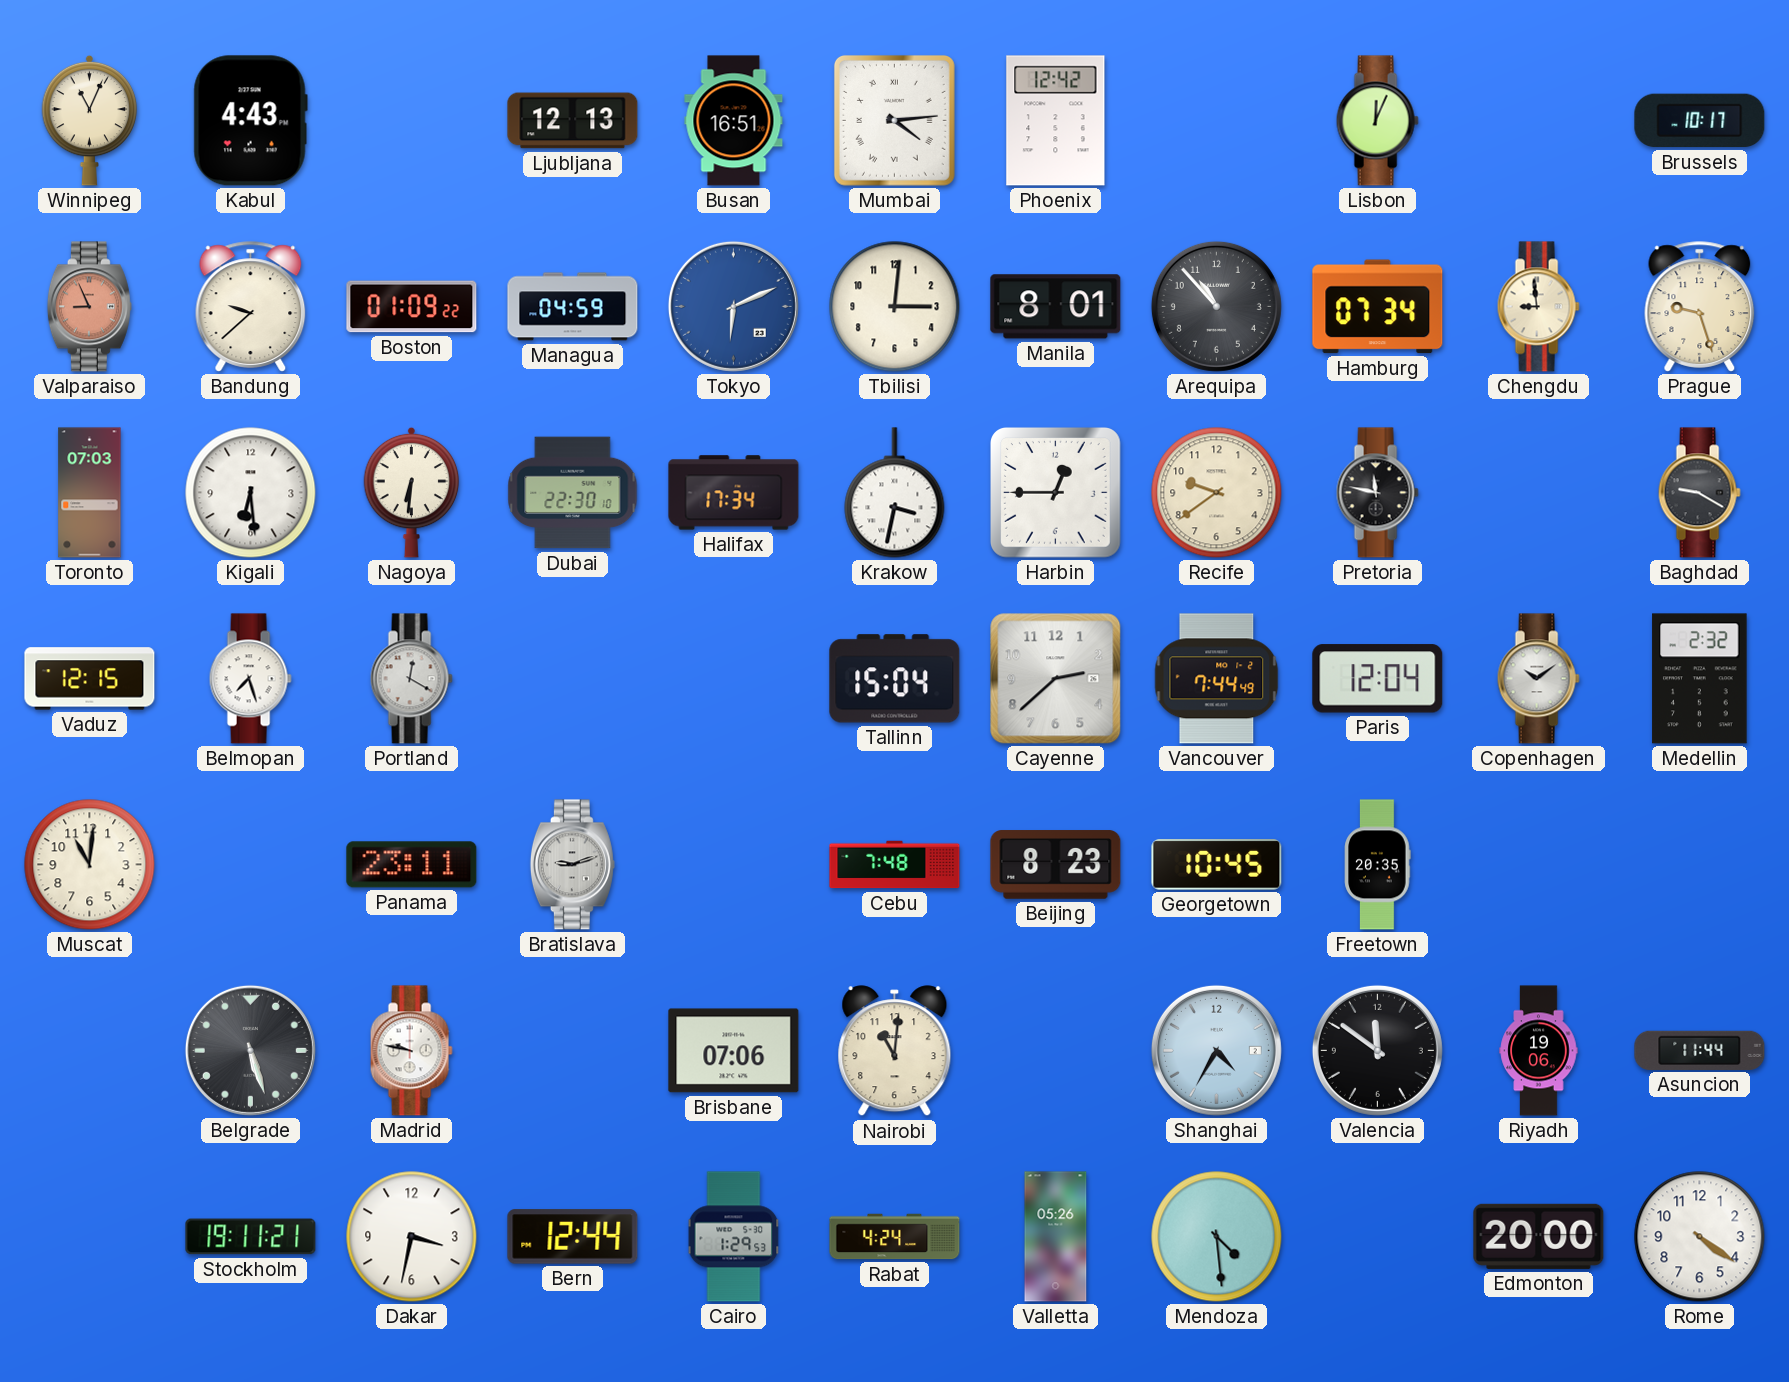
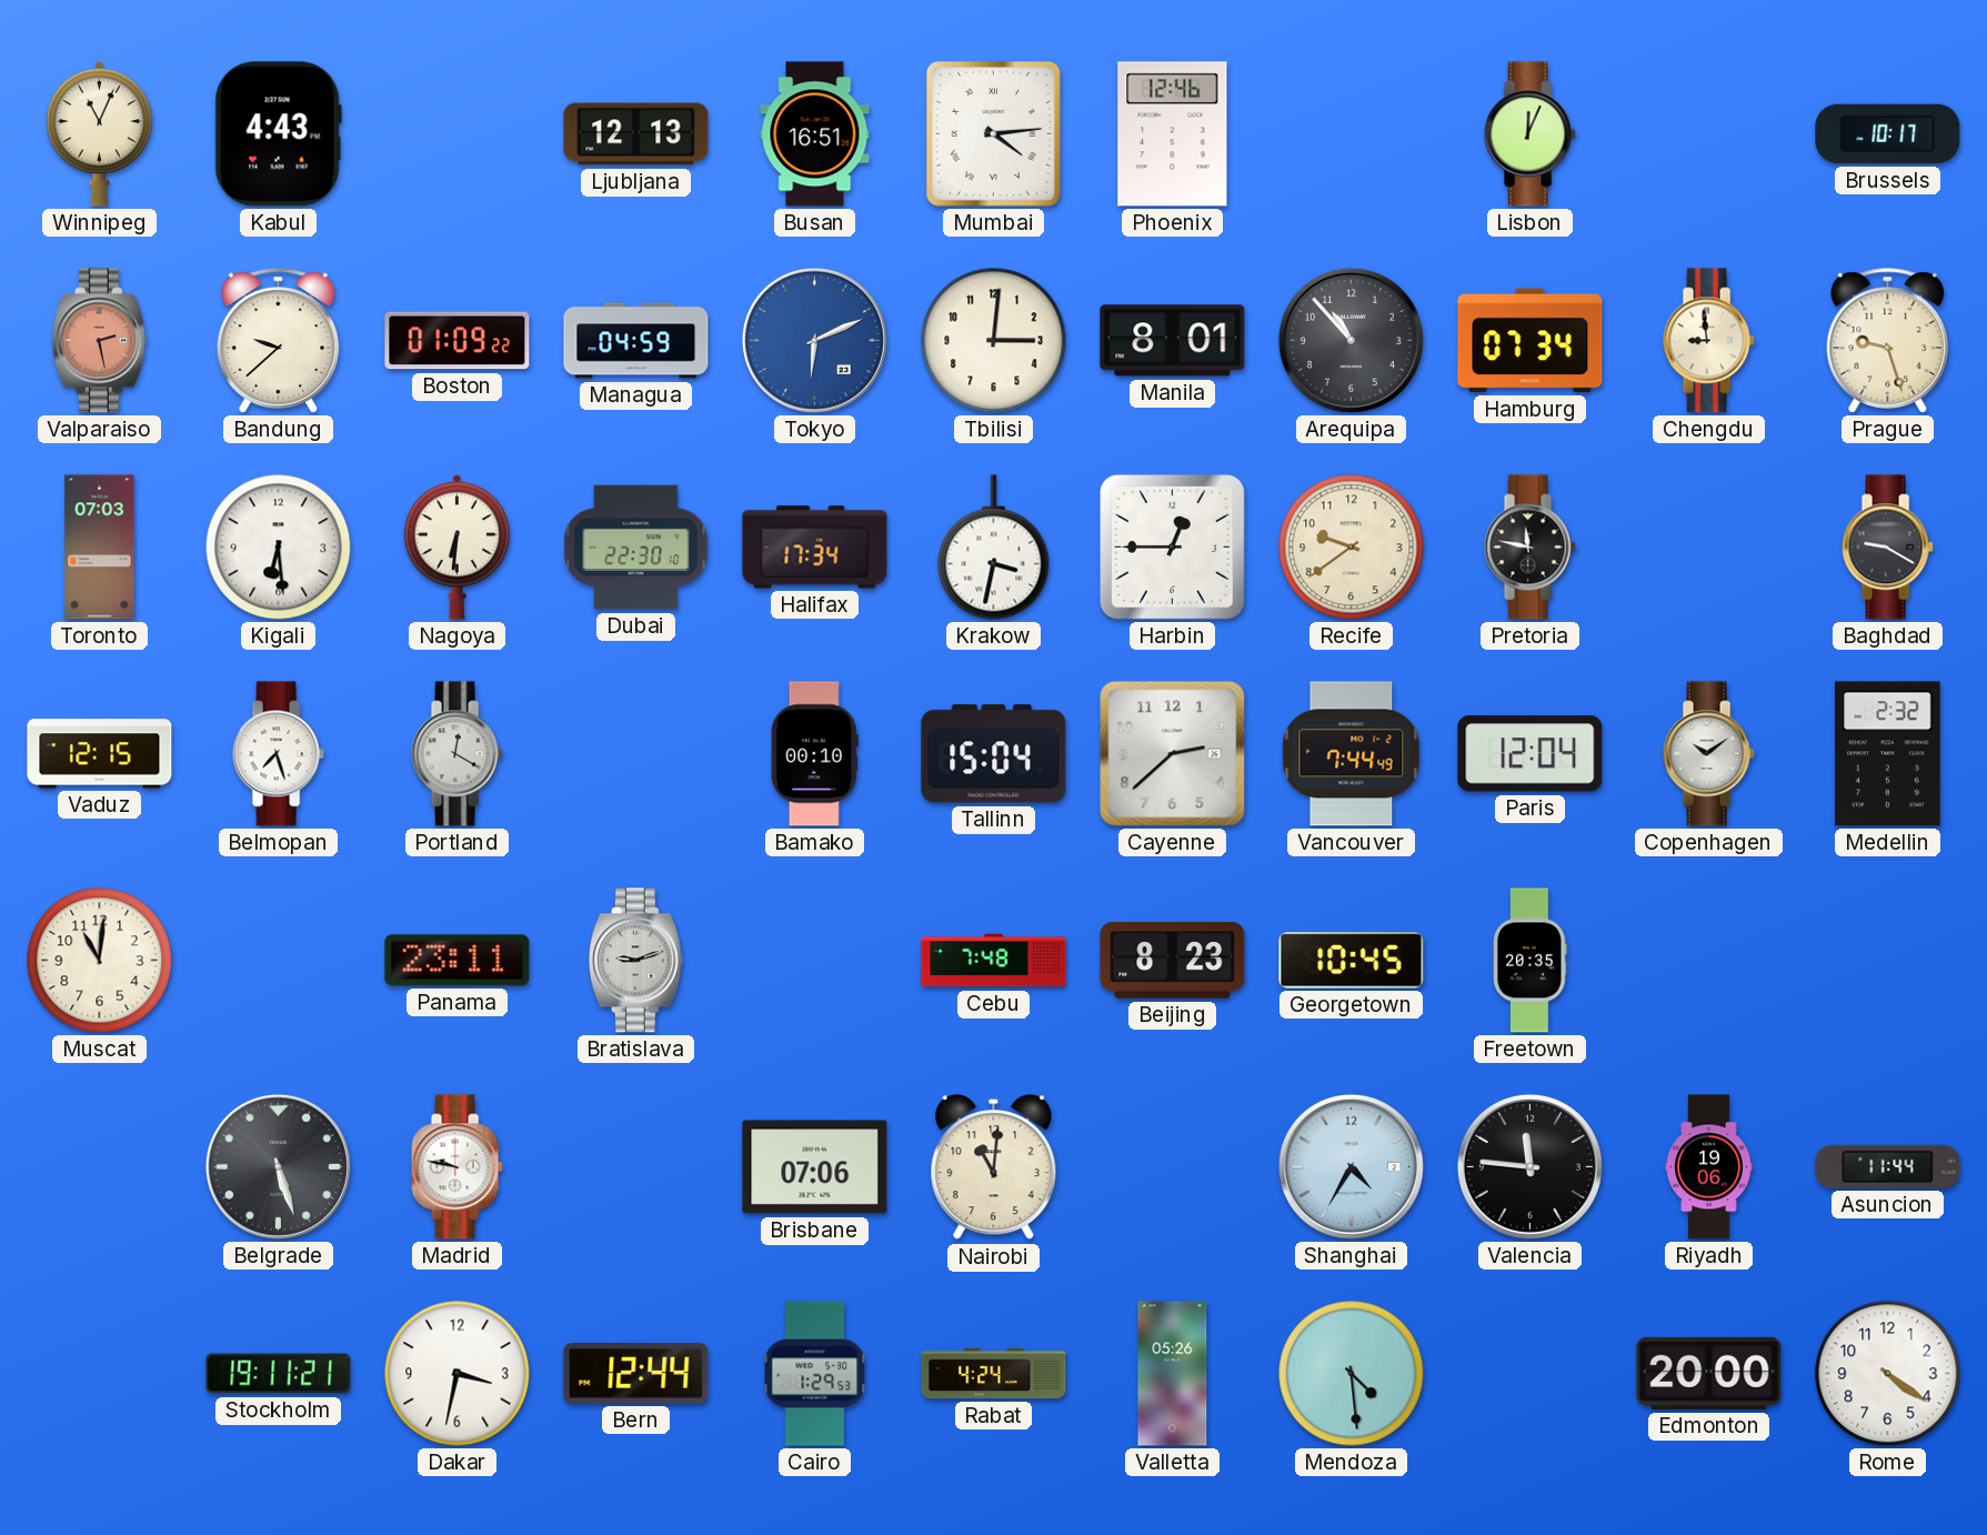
Phoenix: 12:42 -> 12:46 (1173, 134)
Valparaiso: 8:56 -> 2:28 (99, 341)
Bamako: none -> 00:10 (814, 754)
Valencia: 11:51 -> 11:46 (1529, 1166)
